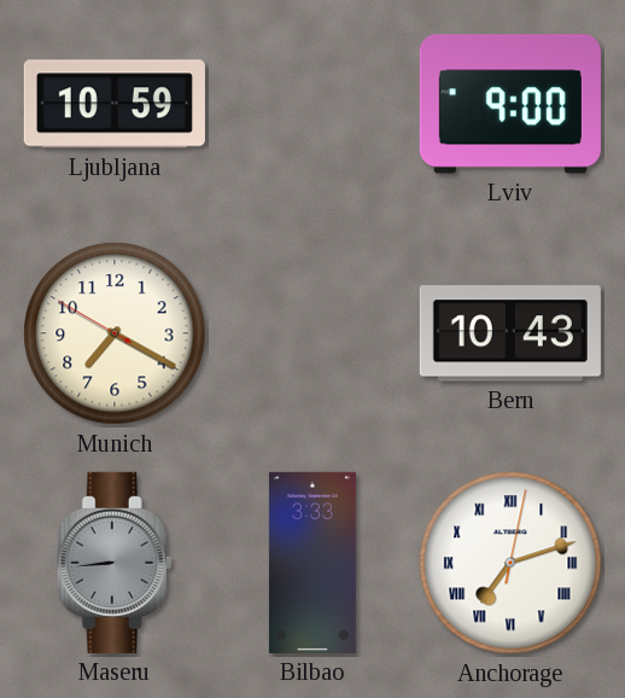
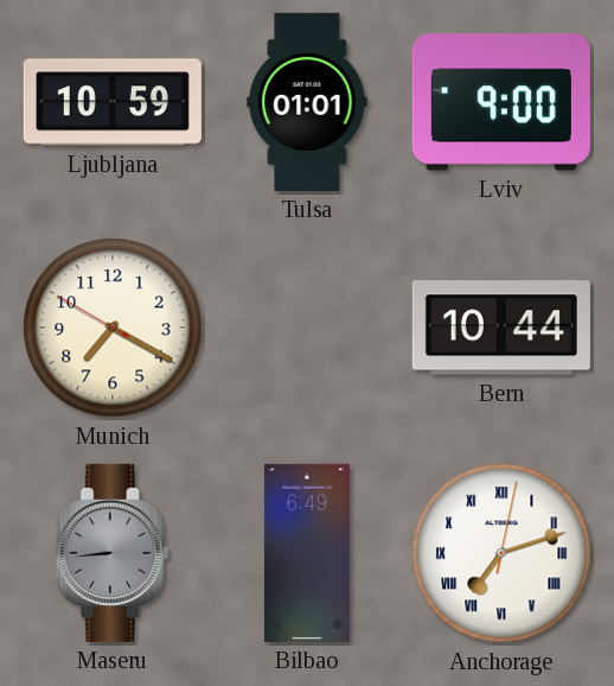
Tulsa: none -> 01:01 (307, 102)
Bern: 10:43 -> 10:44 (501, 328)
Bilbao: 3:33 -> 6:49 (307, 553)
